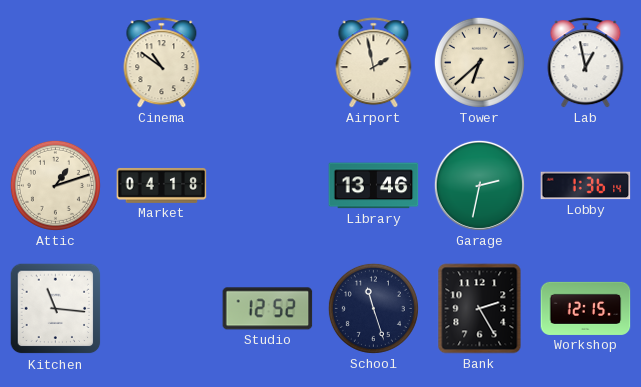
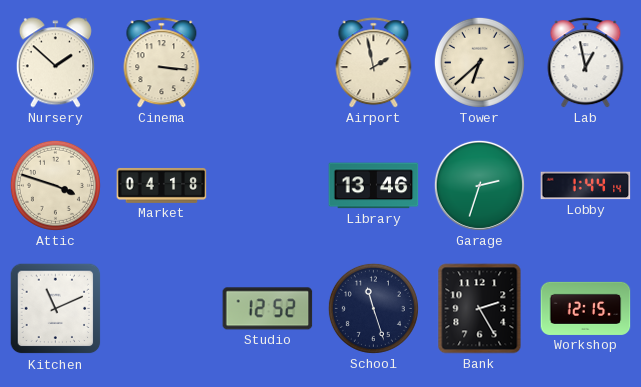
Nursery: none -> 1:52 (55, 63)
Cinema: 10:51 -> 3:16 (162, 63)
Attic: 1:12 -> 3:48 (55, 185)
Garage: 2:32 -> 2:33 (479, 185)
Lobby: 1:36 -> 1:44 (586, 186)
Kitchen: 11:16 -> 11:11 (56, 309)
